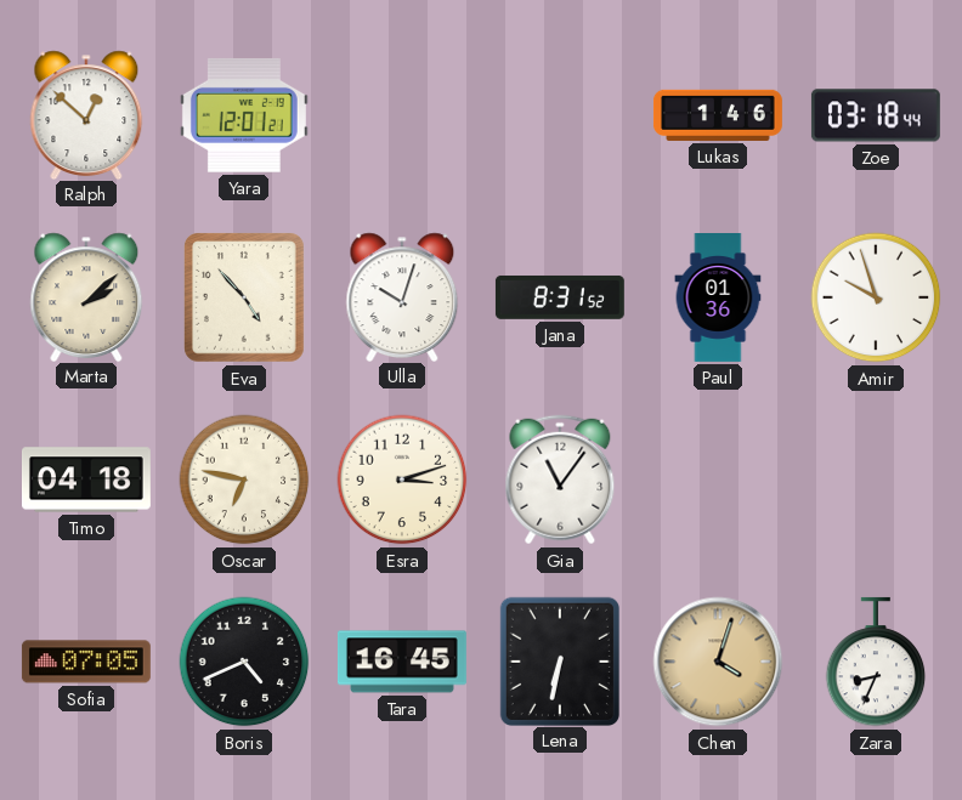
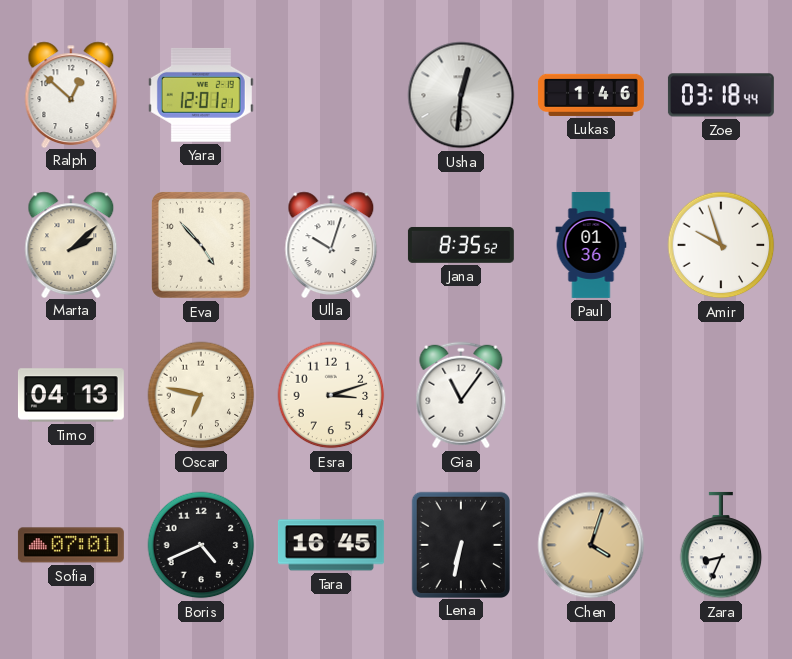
Usha: none -> 12:31 (461, 95)
Jana: 8:31 -> 8:35 (461, 245)
Timo: 04:18 -> 04:13 (71, 395)
Sofia: 07:05 -> 07:01 (71, 545)
